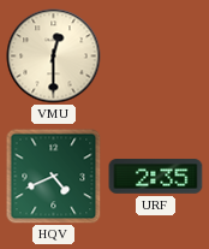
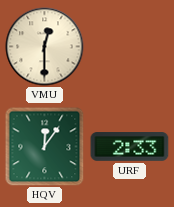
HQV: 4:41 -> 12:06 (45, 147)
URF: 2:35 -> 2:33 (130, 147)
